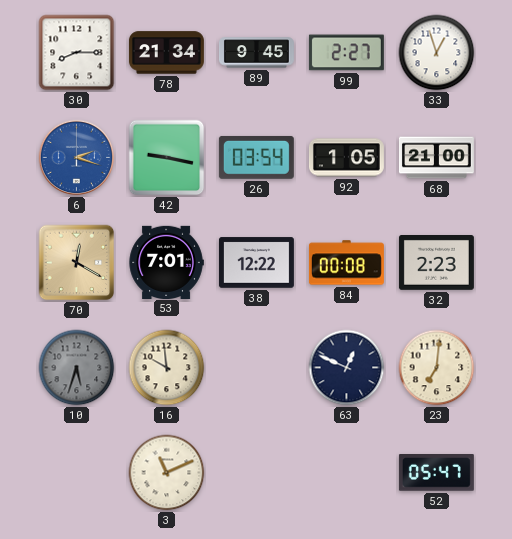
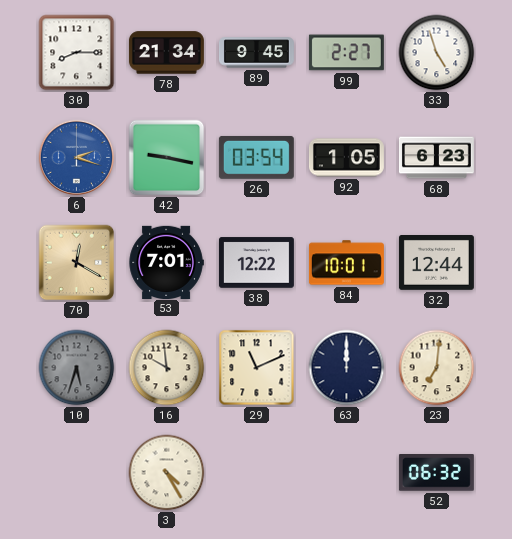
33: 12:57 -> 4:57 (437, 53)
68: 21:00 -> 6:23 (436, 158)
84: 00:08 -> 10:01 (346, 263)
32: 2:23 -> 12:44 (436, 263)
29: none -> 11:11 (257, 368)
63: 12:49 -> 12:00 (347, 368)
3: 11:11 -> 4:25 (167, 473)
52: 05:47 -> 06:32 (436, 473)
